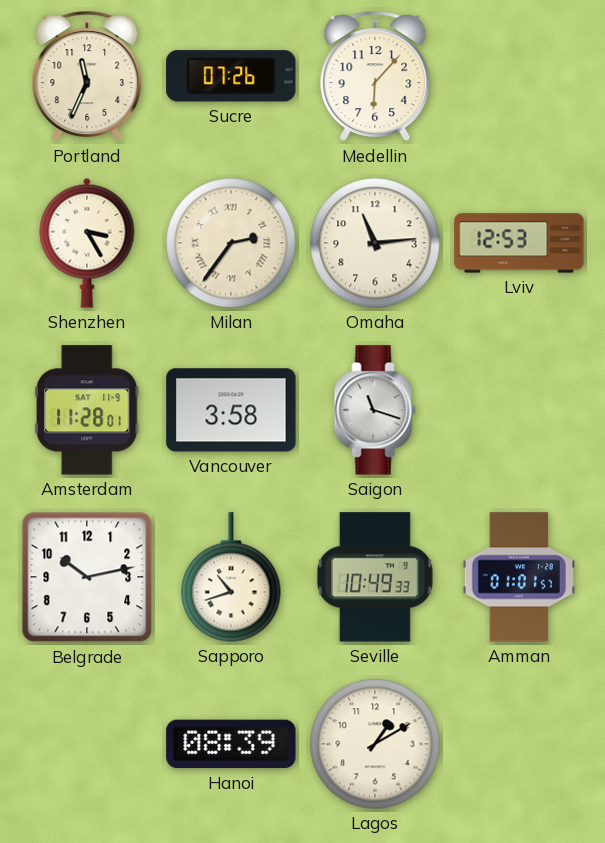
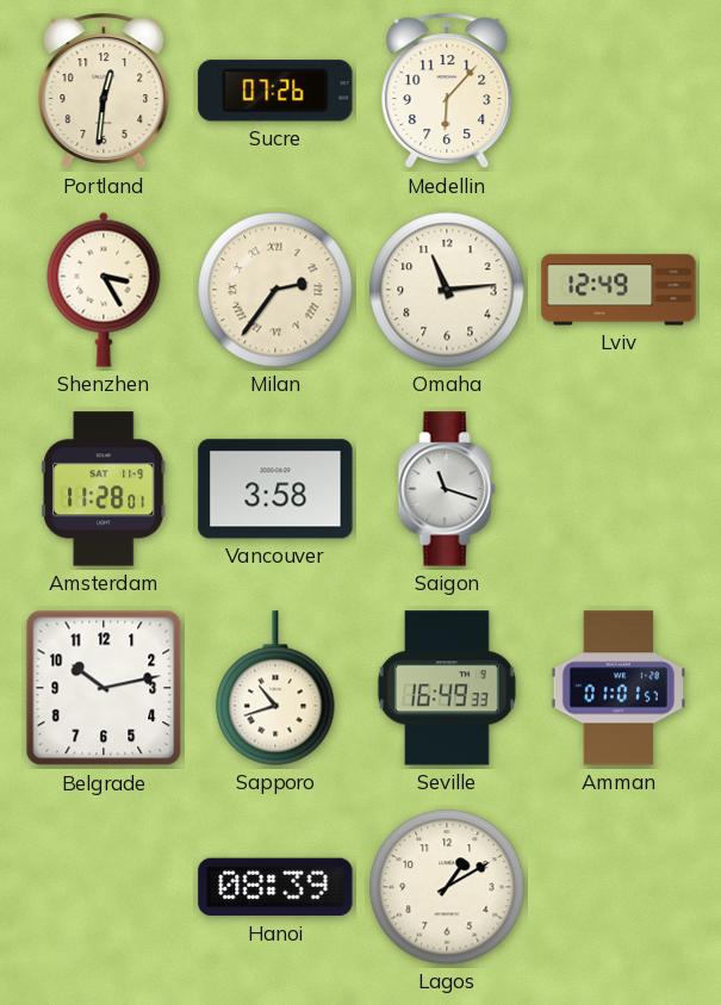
Portland: 11:34 -> 12:31 (104, 91)
Lviv: 12:53 -> 12:49 (619, 290)
Seville: 10:49 -> 16:49 (447, 688)
